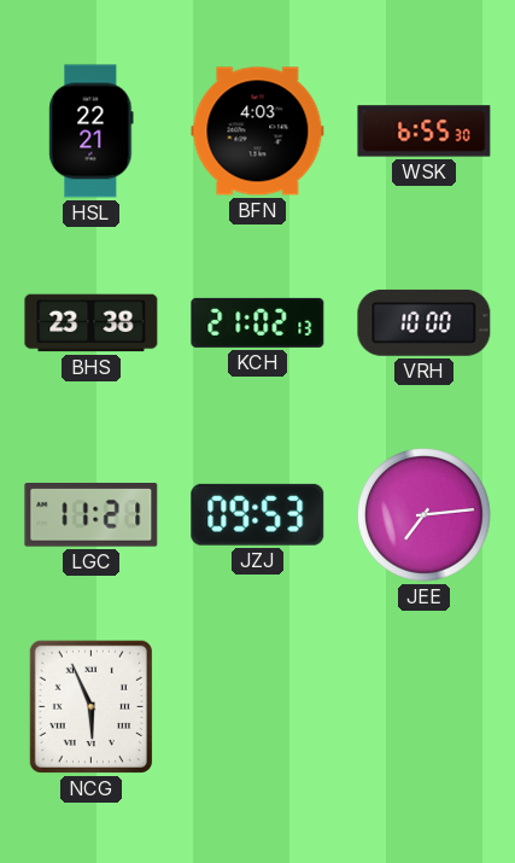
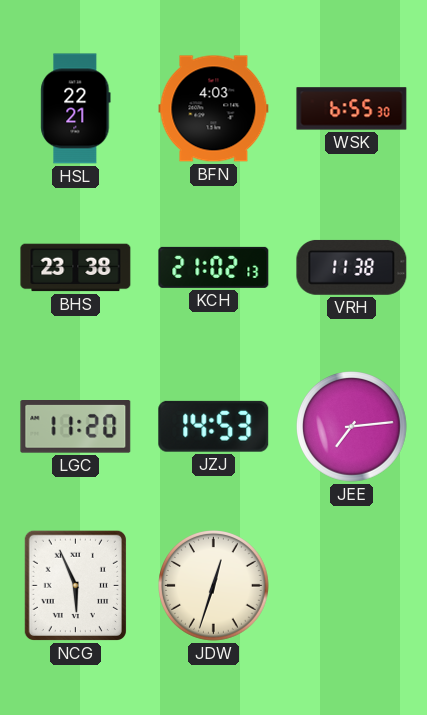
VRH: 10:00 -> 11:38 (352, 267)
LGC: 11:21 -> 11:20 (76, 427)
JZJ: 09:53 -> 14:53 (214, 426)
JDW: none -> 12:33 (214, 586)
